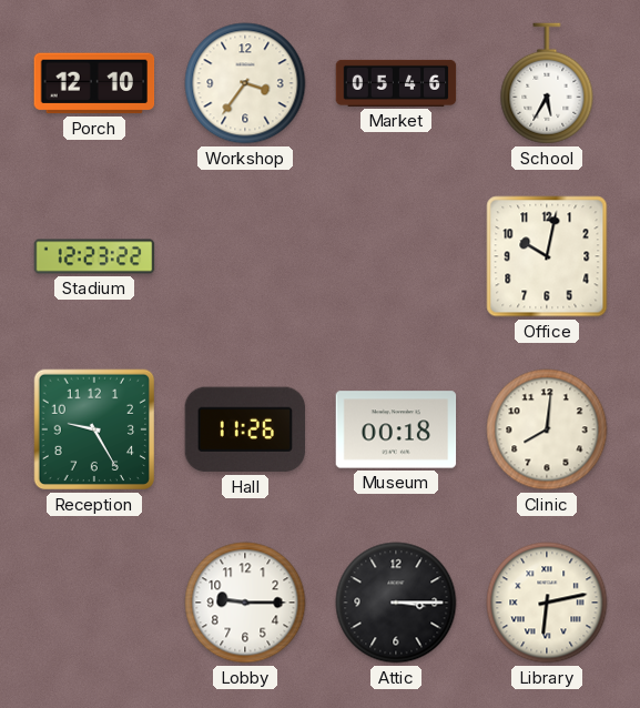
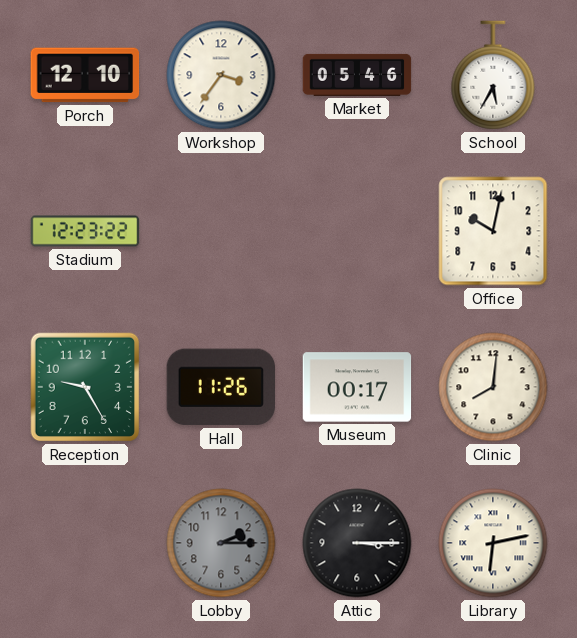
Museum: 00:18 -> 00:17 (357, 387)
Lobby: 9:15 -> 2:15 (221, 543)
Lobby dial: white -> grey (221, 543)
